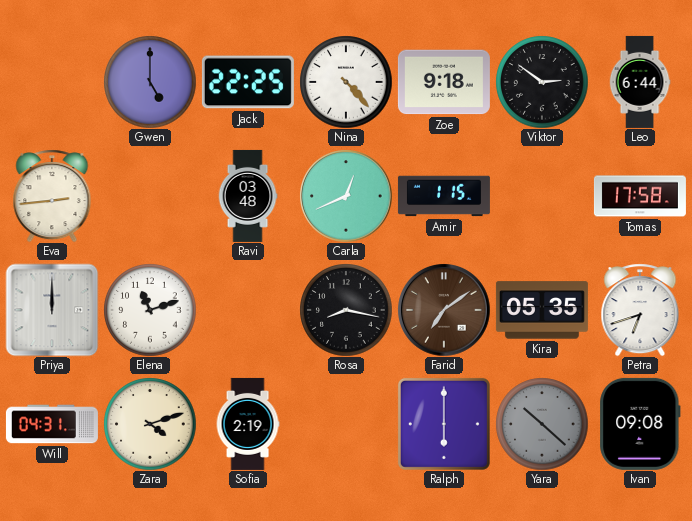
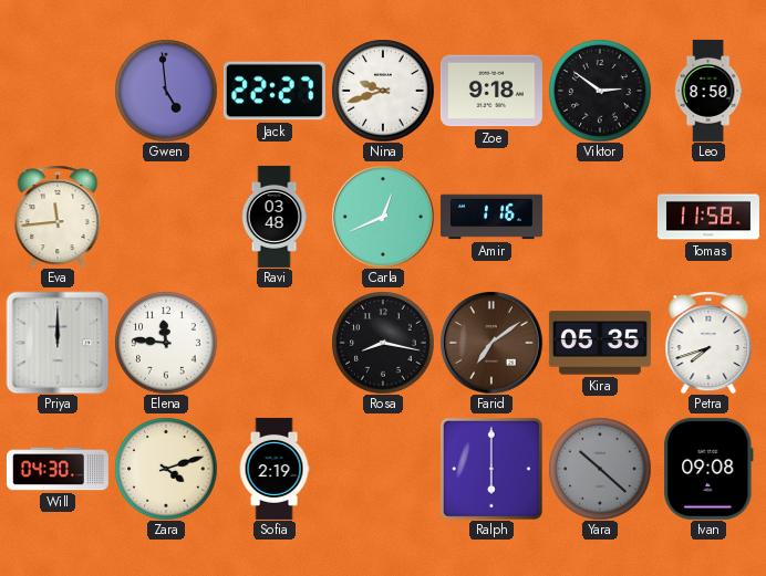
Gwen: 5:00 -> 4:59 (166, 91)
Jack: 22:25 -> 22:27 (275, 91)
Nina: 4:23 -> 9:42 (383, 91)
Leo: 6:44 -> 8:50 (708, 91)
Eva: 2:44 -> 11:44 (58, 217)
Amir: 1:15 -> 1:16 (491, 217)
Tomas: 17:58 -> 11:58 (708, 217)
Elena: 11:12 -> 11:46 (166, 343)
Petra: 6:42 -> 7:42 (708, 343)
Will: 04:31 -> 04:30 (58, 469)
